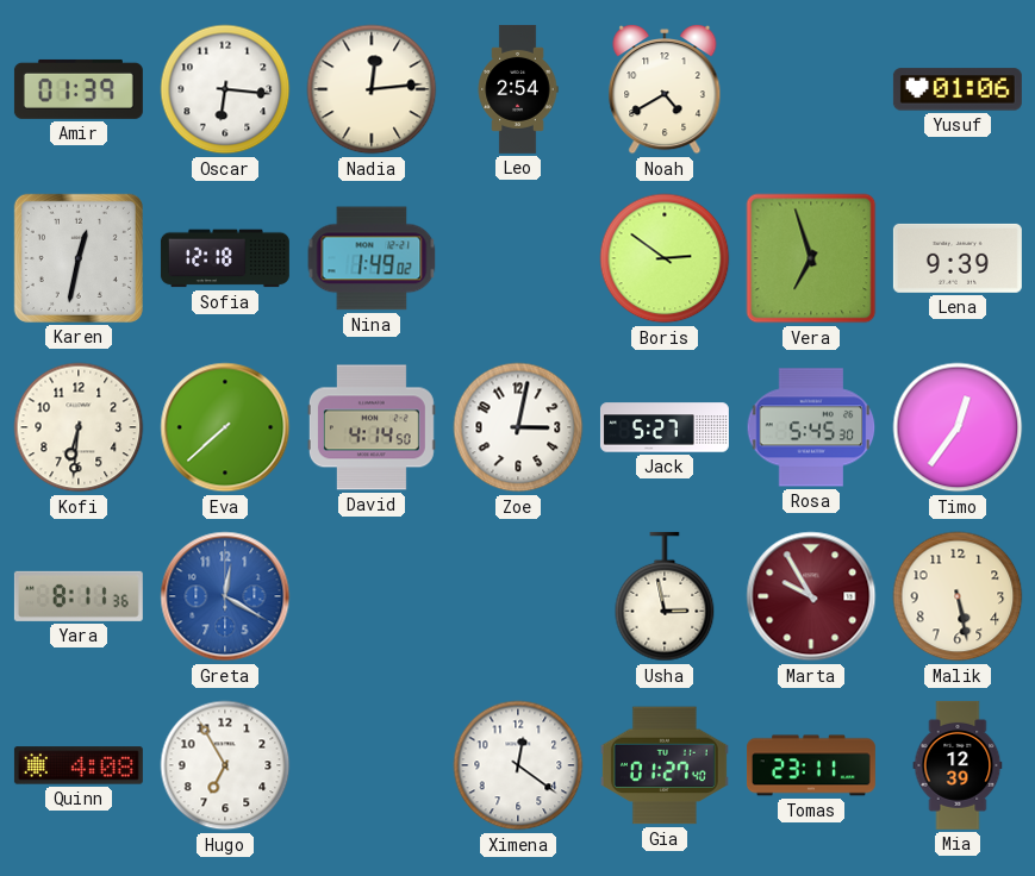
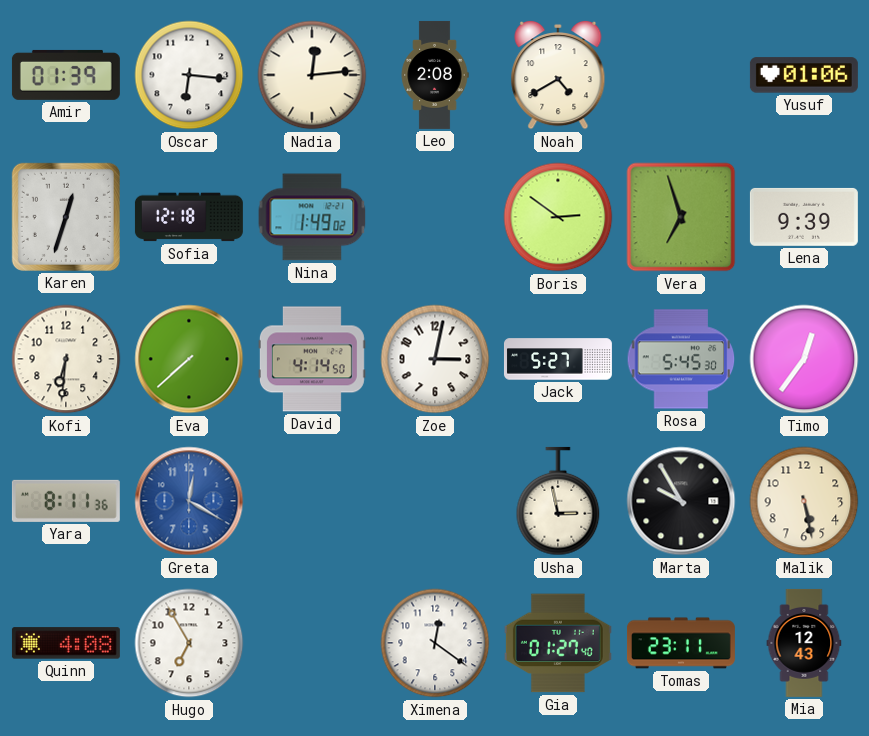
Leo: 2:54 -> 2:08 (435, 75)
Karen: 12:32 -> 12:33 (66, 217)
Marta dial: burgundy -> black (681, 501)
Mia: 12:39 -> 12:43 (804, 643)
